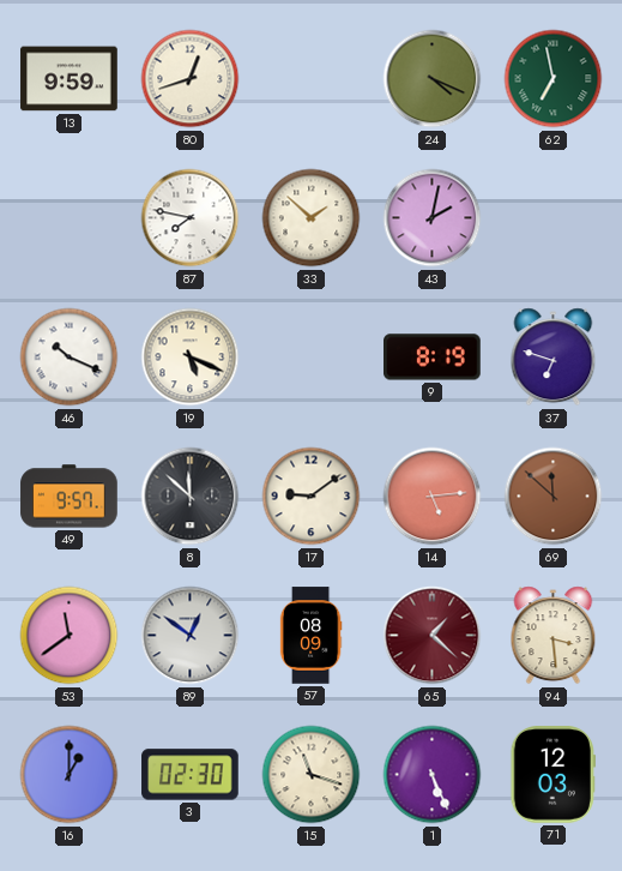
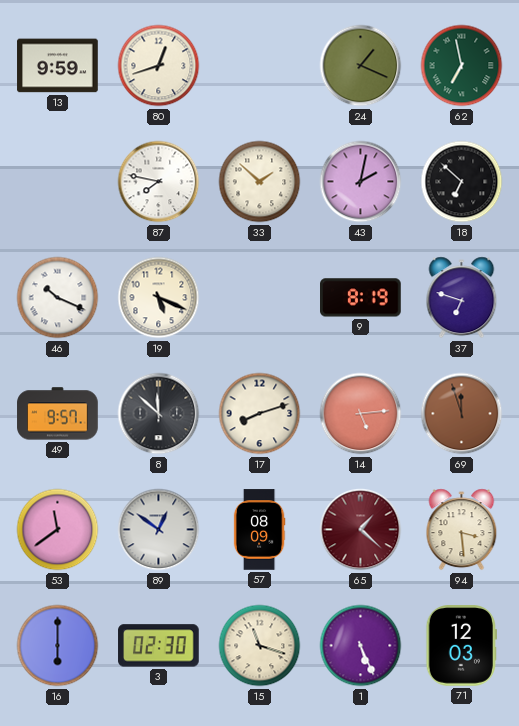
24: 4:19 -> 1:19 (361, 66)
18: none -> 6:52 (462, 182)
17: 9:09 -> 8:12 (260, 414)
69: 11:52 -> 11:57 (462, 414)
16: 1:00 -> 6:00 (58, 646)
